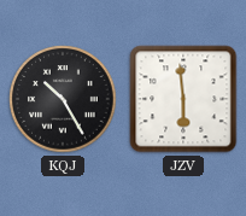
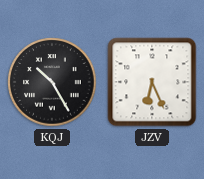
JZV: 5:59 -> 6:26 (152, 82)
